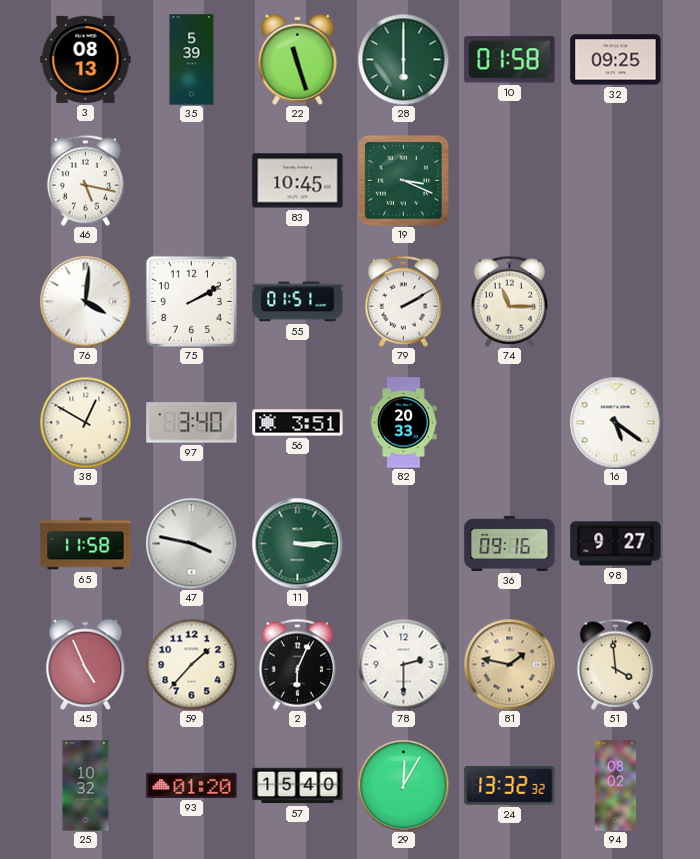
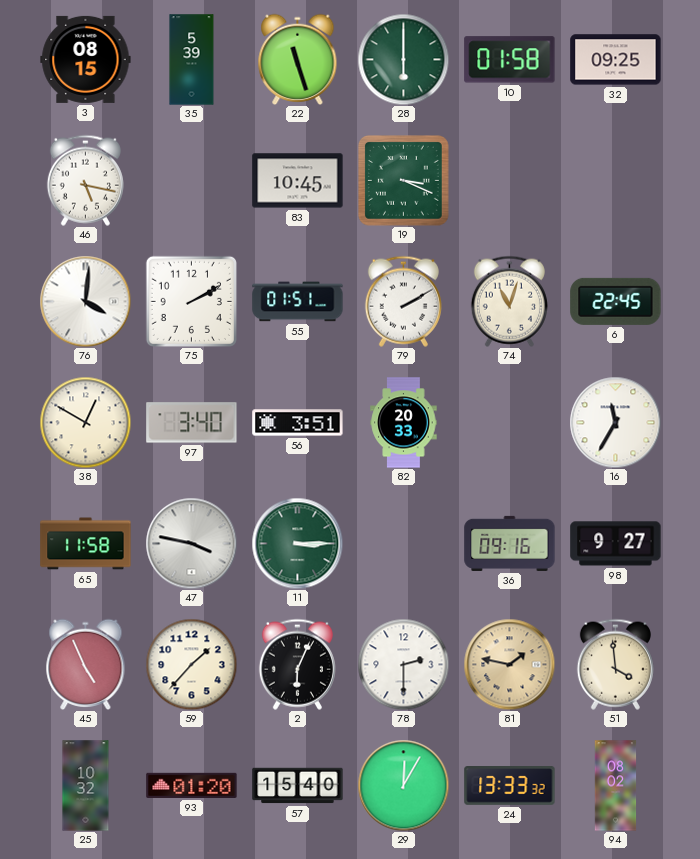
3: 08:13 -> 08:15 (86, 59)
74: 11:15 -> 11:03 (509, 301)
6: none -> 22:45 (616, 301)
16: 5:21 -> 11:35 (615, 422)
24: 13:32 -> 13:33 (510, 786)
